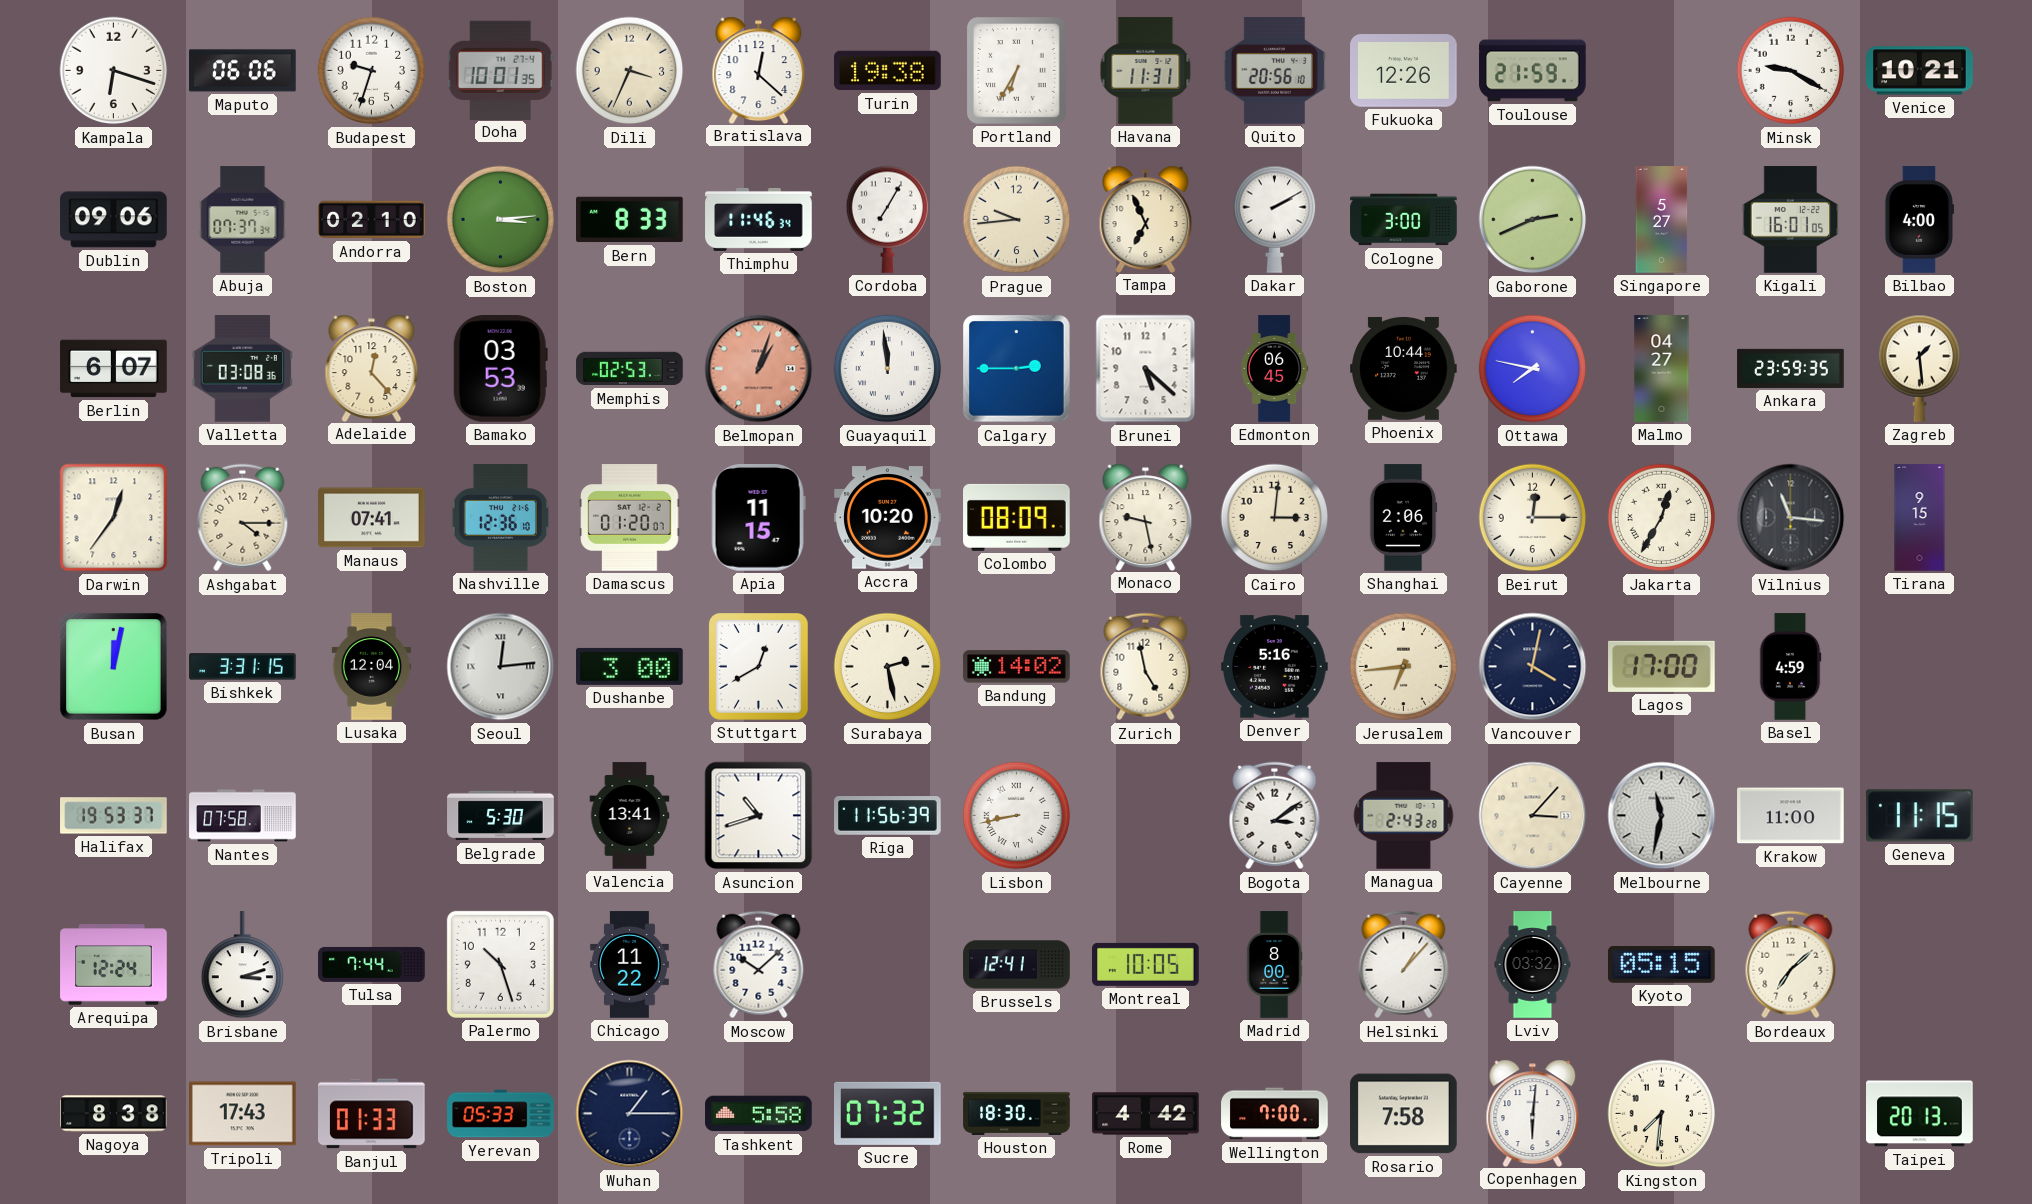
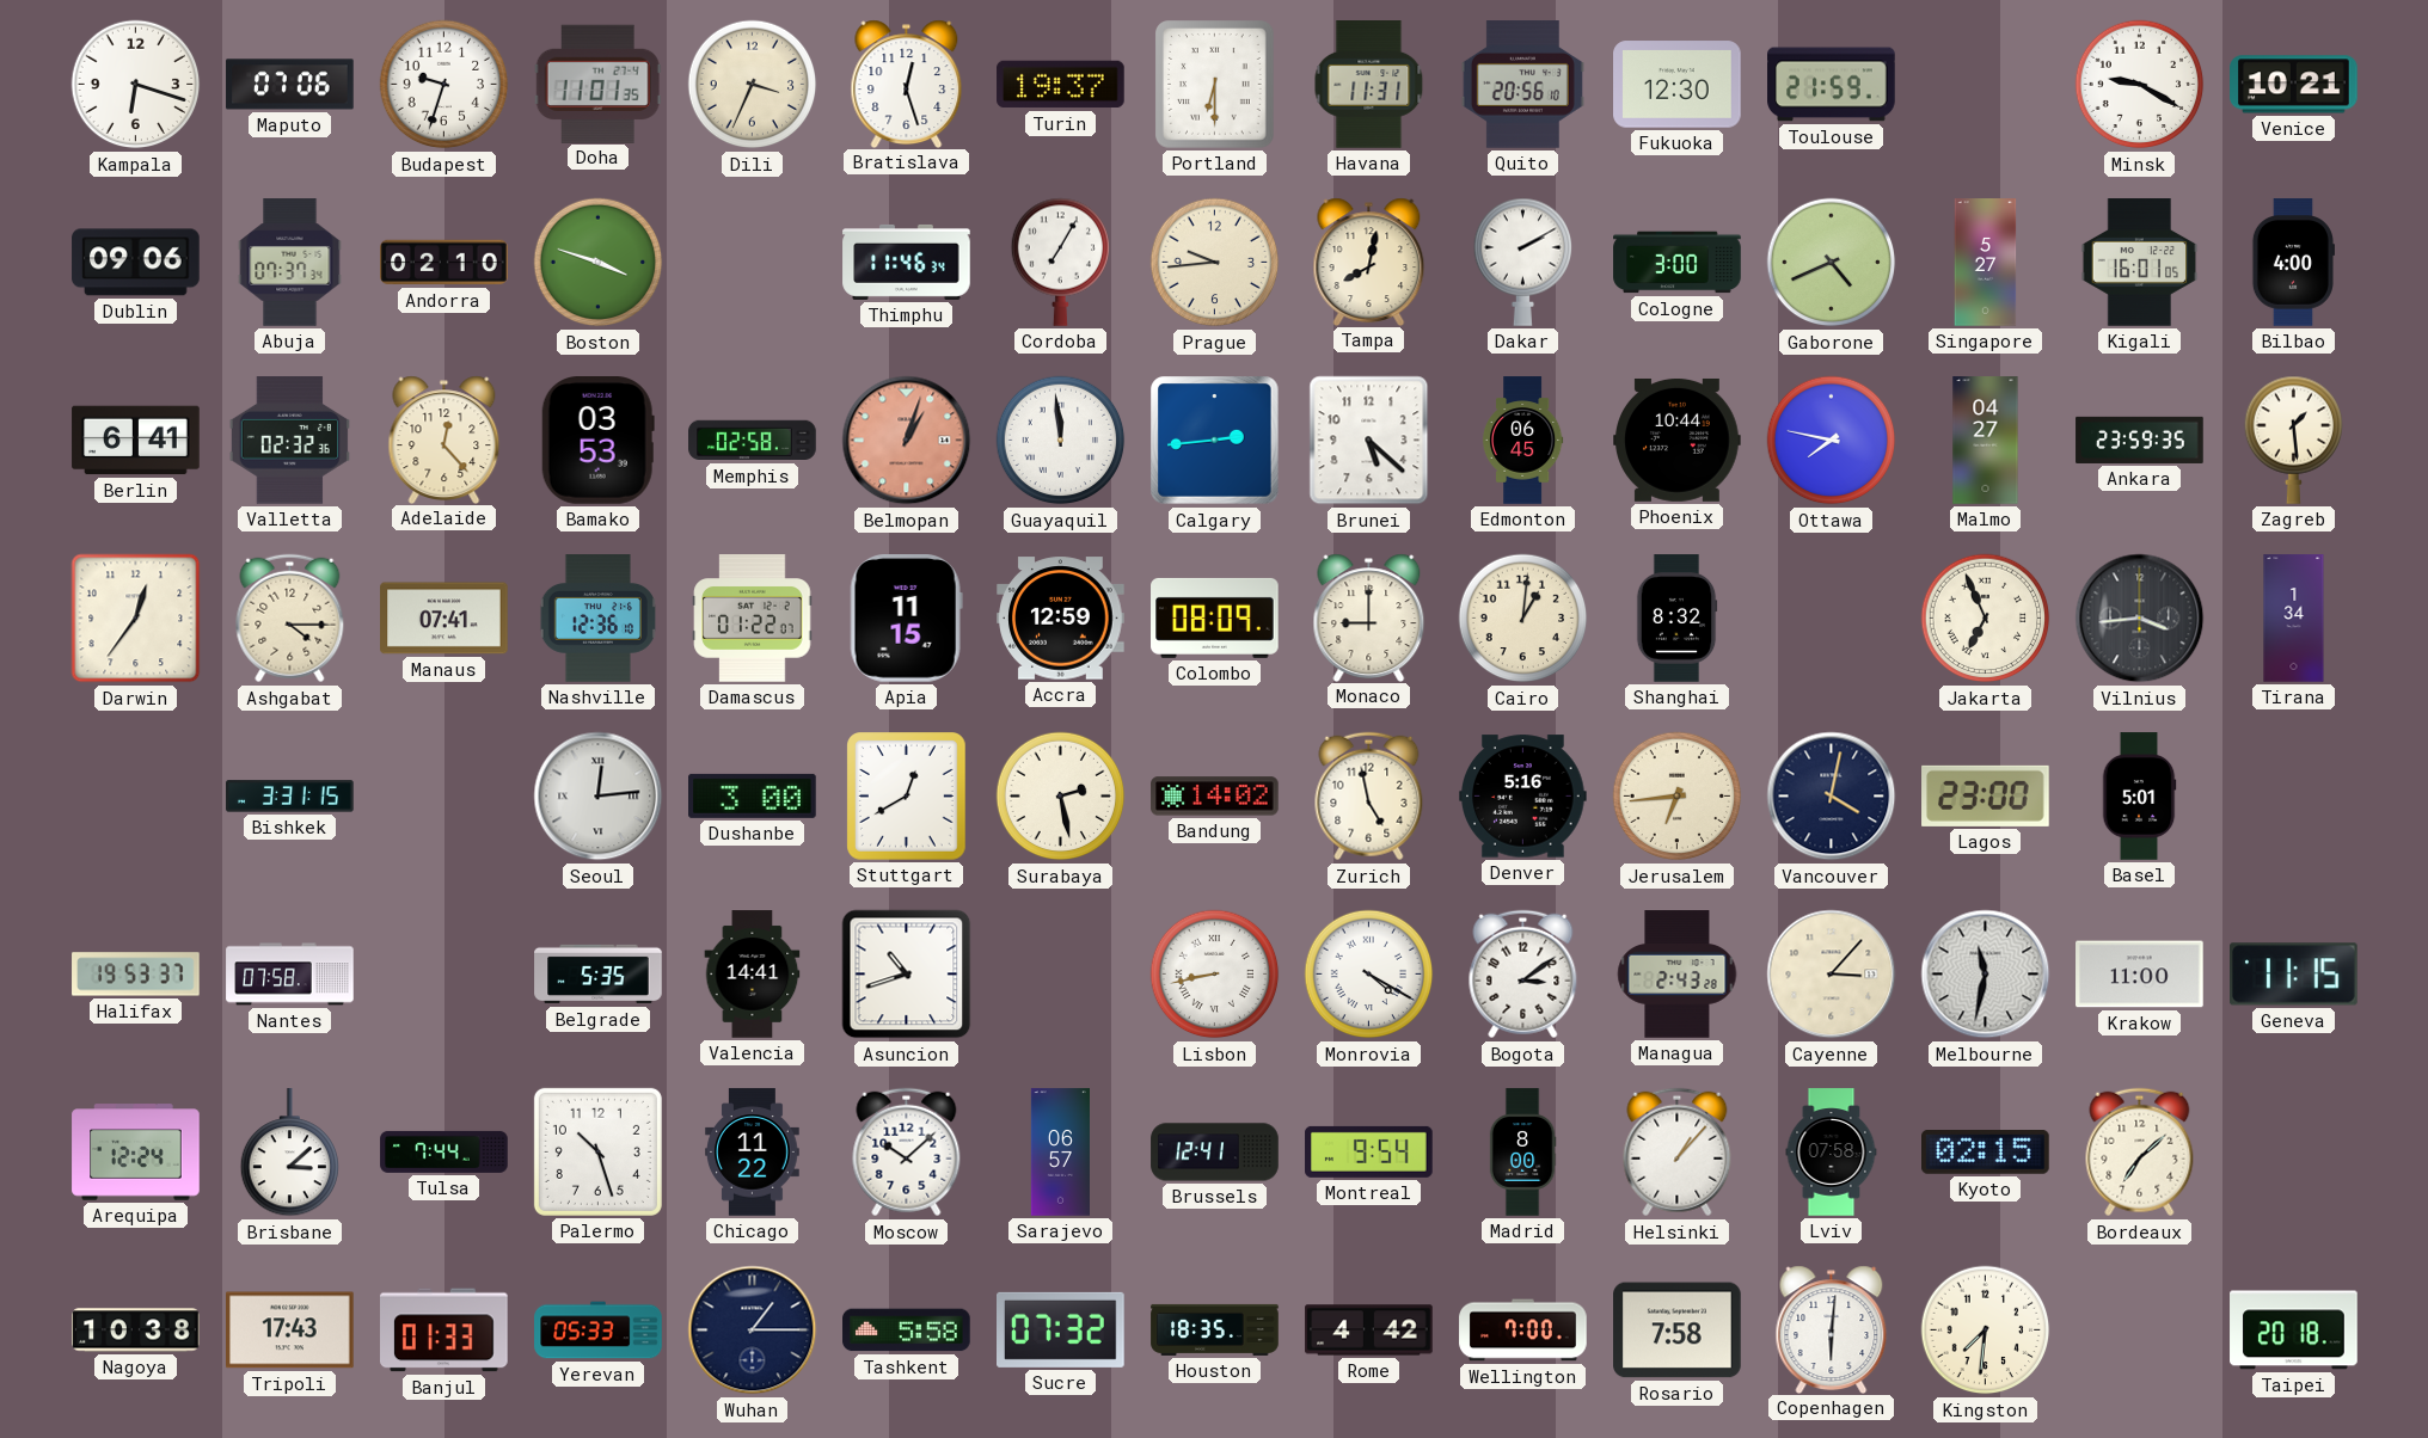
Maputo: 06:06 -> 07:06 (290, 85)
Doha: 10:01 -> 11:01 (597, 84)
Bratislava: 12:22 -> 12:27 (907, 84)
Turin: 19:38 -> 19:37 (1061, 85)
Portland: 6:35 -> 6:30 (1215, 85)
Fukuoka: 12:26 -> 12:30 (1678, 85)
Boston: 3:14 -> 3:48 (599, 263)
Bern: 8:33 -> none (630, 220)
Tampa: 6:56 -> 8:02 (1369, 262)
Gaborone: 2:41 -> 4:41 (1832, 263)
Berlin: 6:07 -> 6:41 (136, 441)
Valletta: 03:08 -> 02:32 (289, 441)
Memphis: 02:53 -> 02:58 (753, 441)
Calgary: 2:45 -> 2:44 (1215, 441)
Damascus: 01:20 -> 01:22 (753, 619)
Accra: 10:20 -> 12:59 (1061, 619)
Monaco: 9:28 -> 9:00 (1369, 617)
Cairo: 3:01 -> 1:01 (1523, 619)
Shanghai: 2:06 -> 8:32 (1676, 619)
Beirut: 12:15 -> none (1533, 518)
Jakarta: 12:35 -> 6:56 (1986, 619)
Vilnius: 11:16 -> 3:44 (2140, 619)
Tirana: 9:15 -> 1:34 (2294, 619)
Busan: 12:02 -> none (114, 667)
Lusaka: 12:04 -> none (372, 667)
Lagos: 17:00 -> 23:00 (1986, 795)
Basel: 4:59 -> 5:01 (2139, 797)
Belgrade: 5:30 -> 5:35 (599, 975)
Valencia: 13:41 -> 14:41 (753, 975)
Riga: 11:56 -> none (888, 816)
Monrovia: none -> 4:20 (1369, 975)
Brisbane: 3:12 -> 3:08 (290, 1153)
Sarajevo: none -> 06:57 (1060, 1153)
Montreal: 10:05 -> 9:54 (1369, 1151)
Lviv: 03:32 -> 07:58 (1832, 1153)
Kyoto: 05:15 -> 02:15 (1986, 1153)
Nagoya: 8:38 -> 10:38 (136, 1331)
Houston: 18:30 -> 18:35 (1215, 1329)
Taipei: 20:13 -> 20:18 (2294, 1331)
